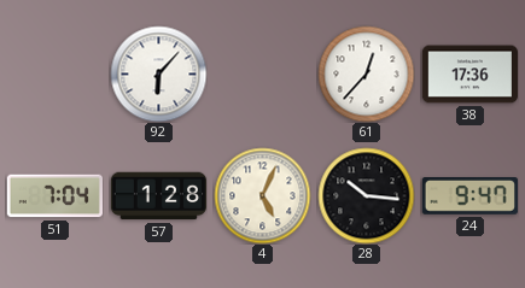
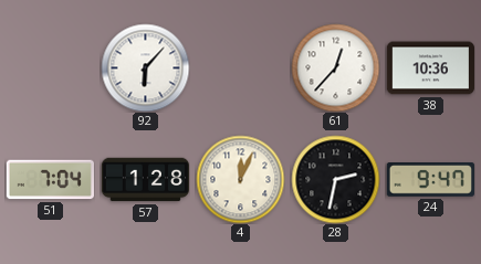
38: 17:36 -> 10:36 (430, 68)
4: 5:04 -> 12:04 (240, 179)
28: 10:16 -> 2:32 (335, 179)
